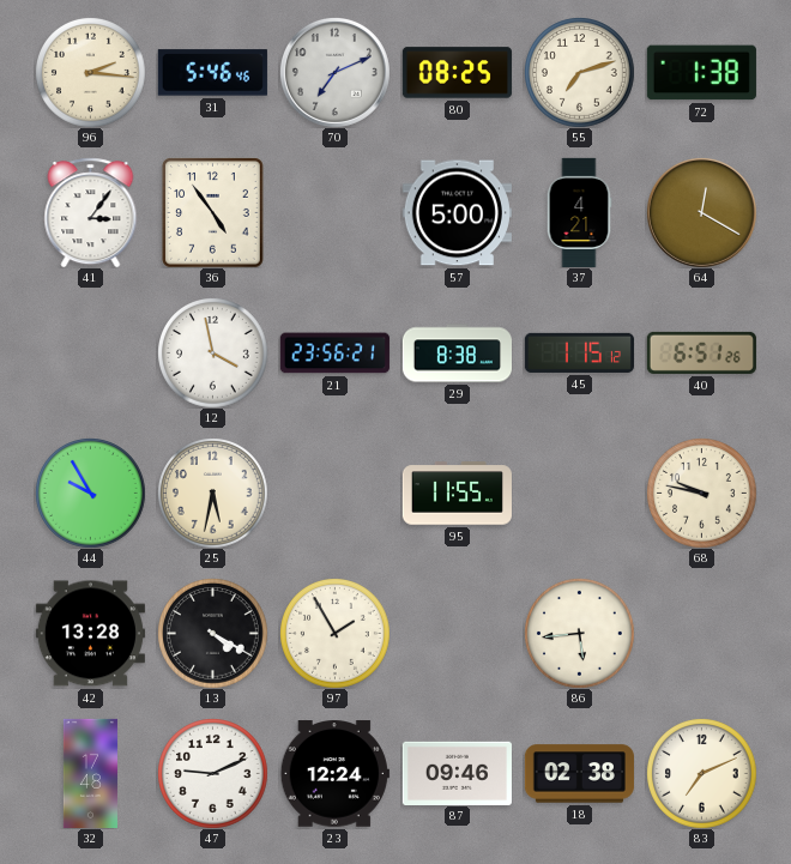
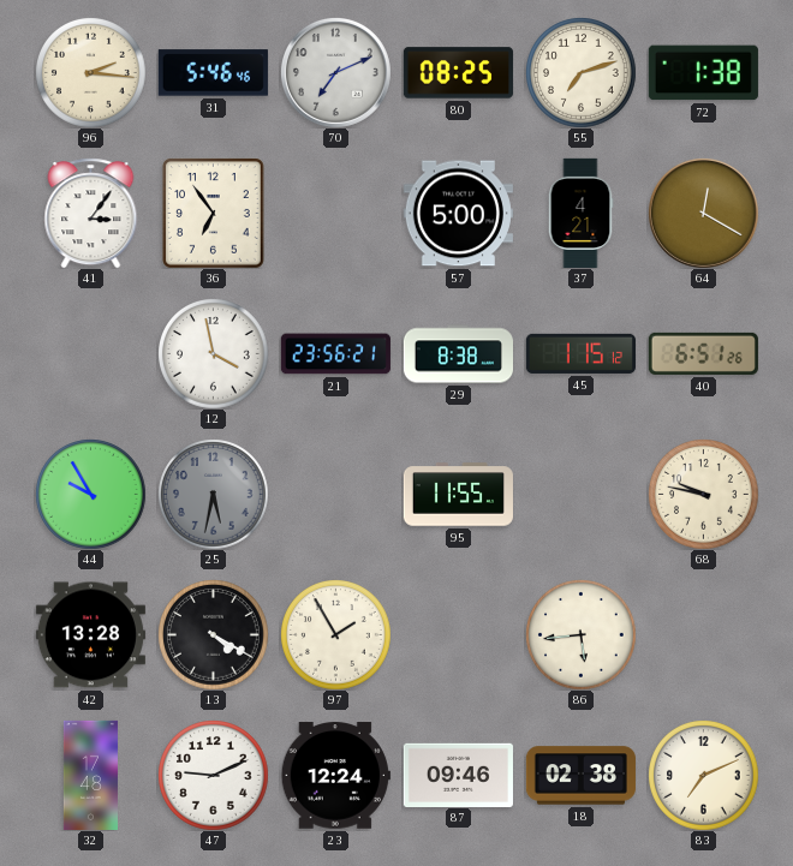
36: 4:54 -> 6:54 (214, 214)
25 dial: cream -> grey (214, 495)
